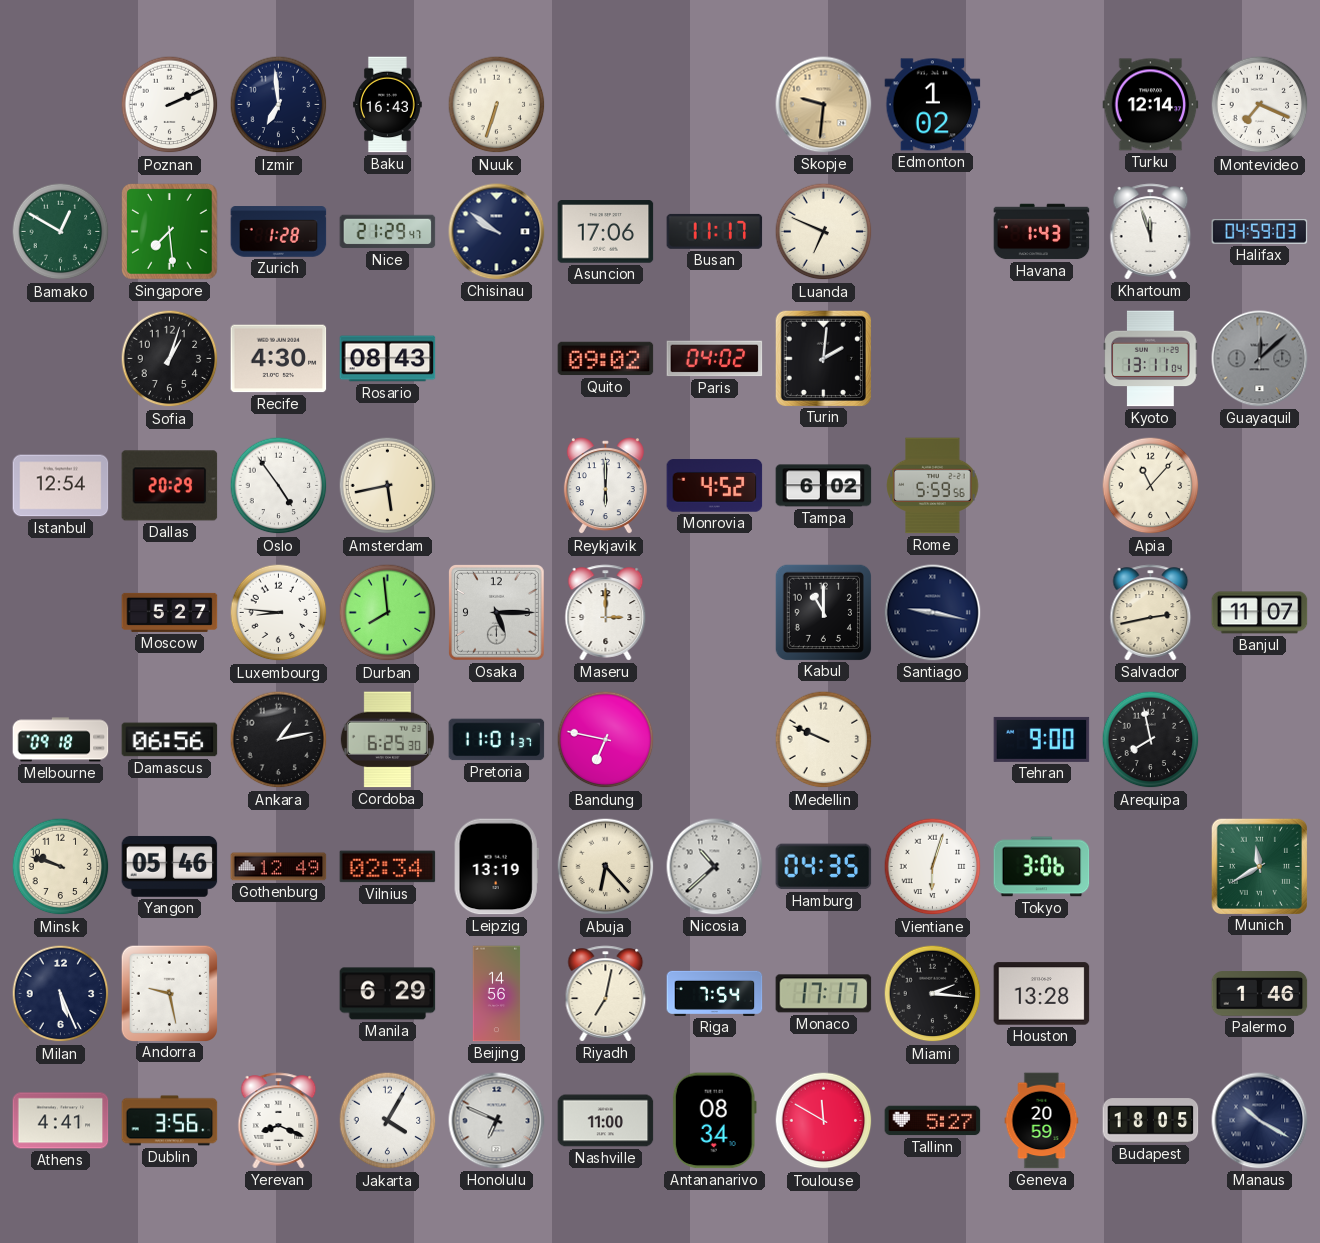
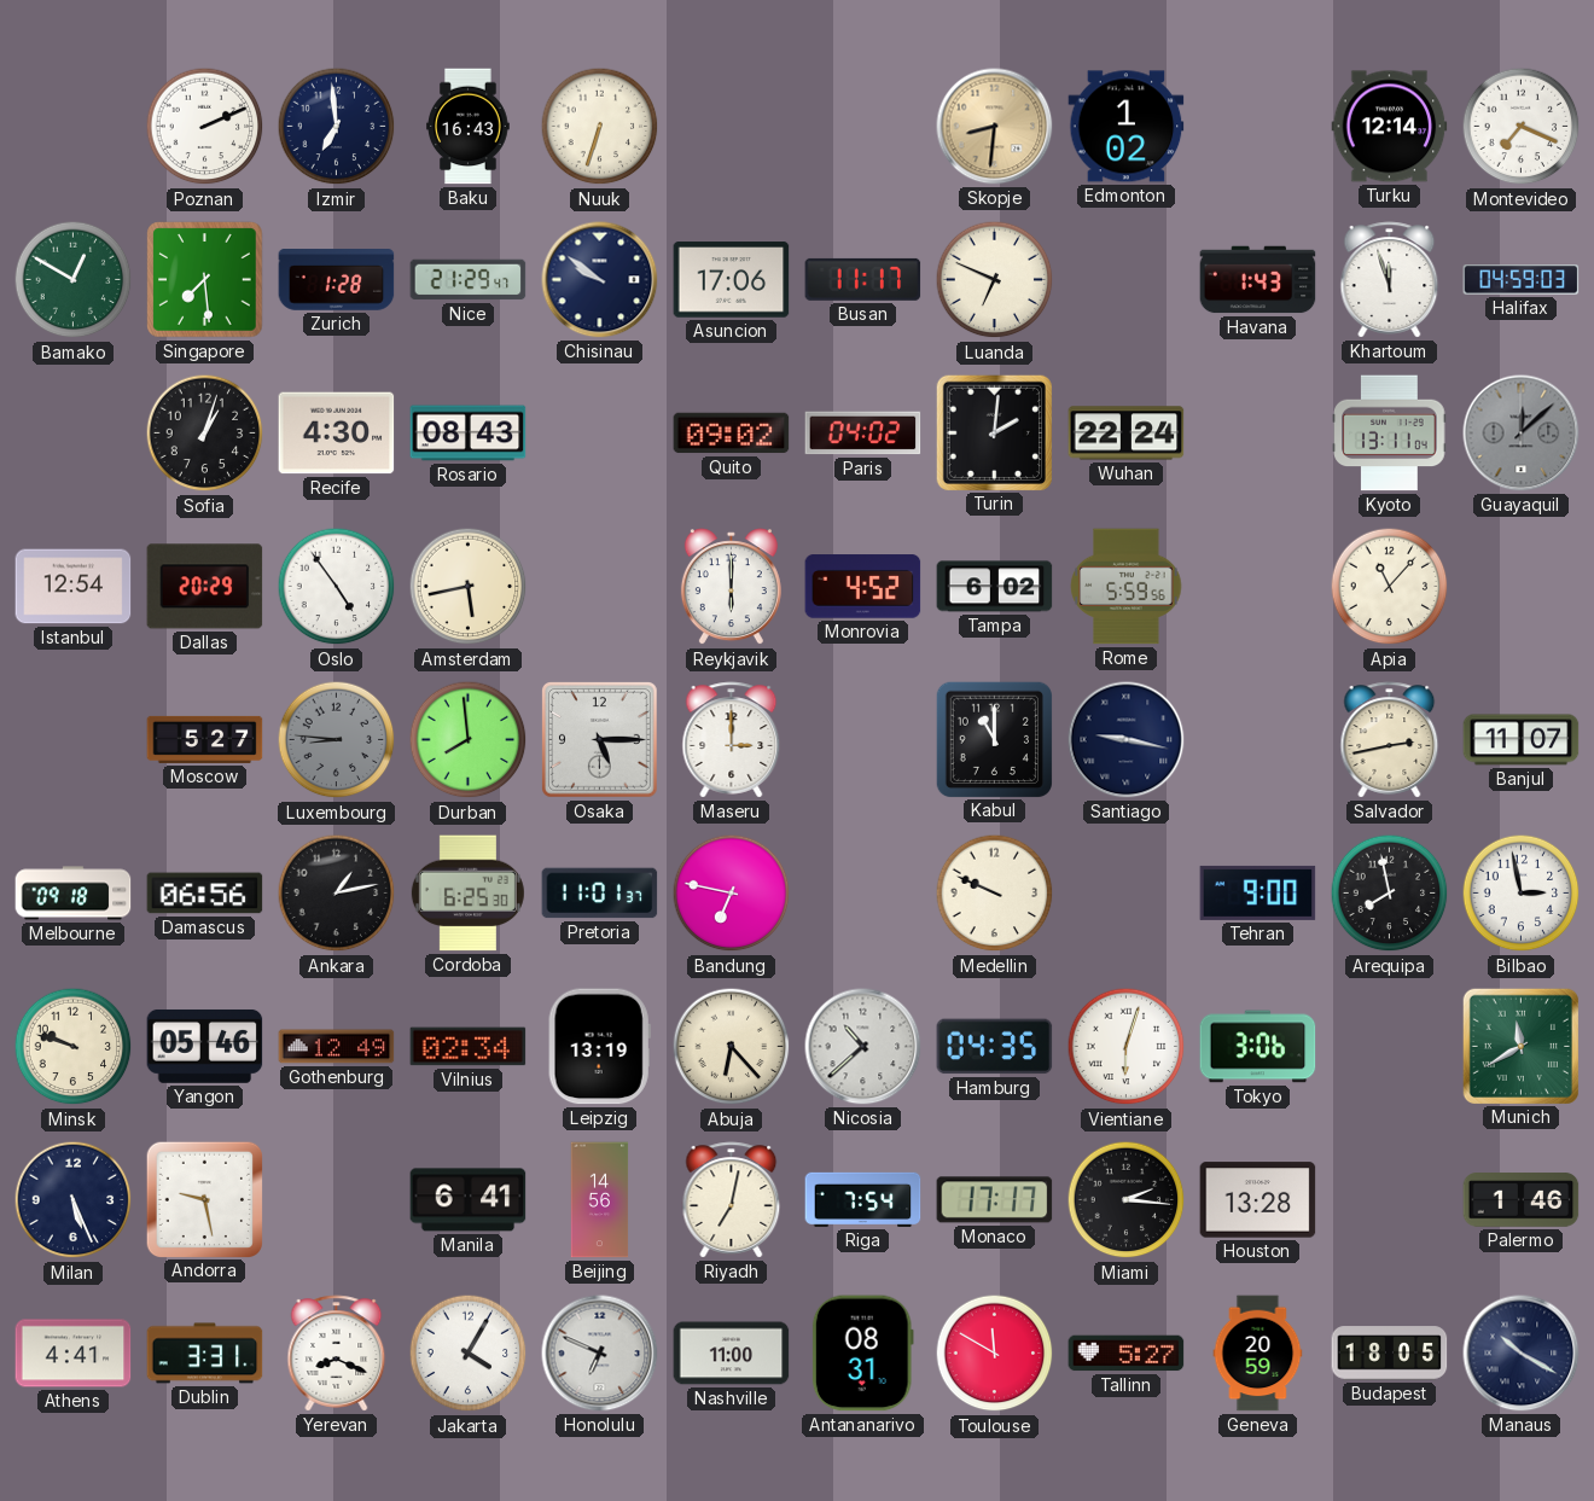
Skopje: 9:31 -> 8:31 (995, 127)
Wuhan: none -> 22:24 (1127, 434)
Luxembourg dial: white -> grey (337, 740)
Bilbao: none -> 2:58 (1522, 894)
Manila: 6:29 -> 6:41 (469, 1200)
Dublin: 3:56 -> 3:31 (205, 1354)
Antananarivo: 08:34 -> 08:31 (862, 1354)
